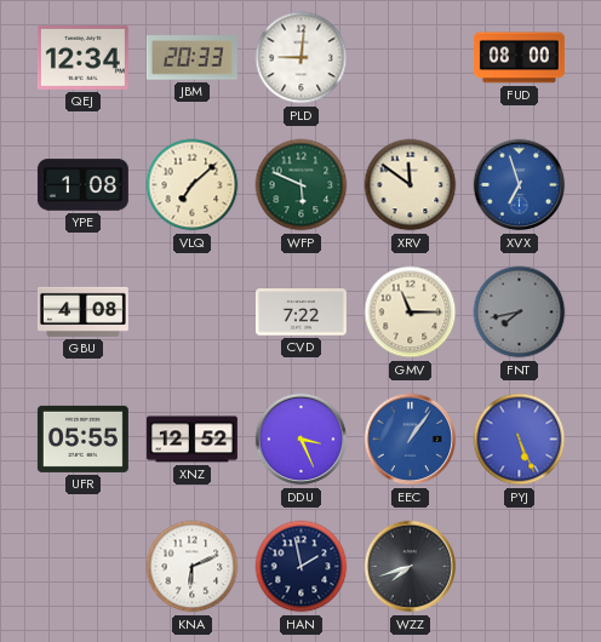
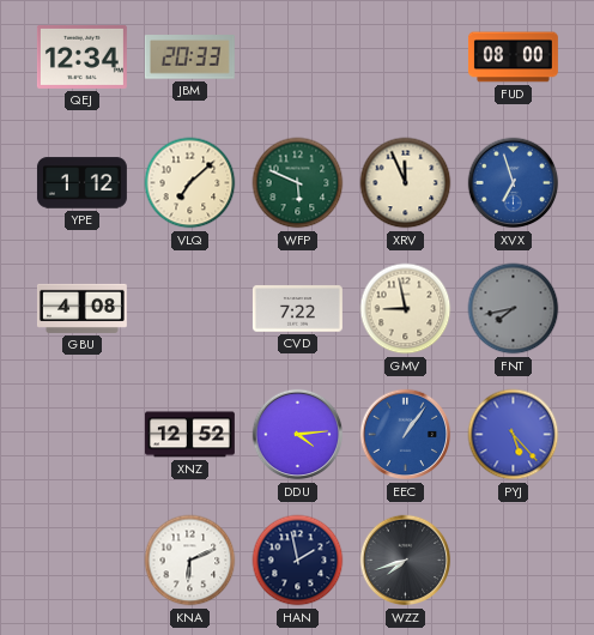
PLD: 9:01 -> none (302, 58)
YPE: 1:08 -> 1:12 (81, 183)
XRV: 11:51 -> 11:56 (406, 183)
GMV: 11:15 -> 8:58 (406, 309)
UFR: 05:55 -> none (82, 438)
DDU: 3:26 -> 4:14 (298, 435)
PYJ: 5:26 -> 5:23 (514, 435)
